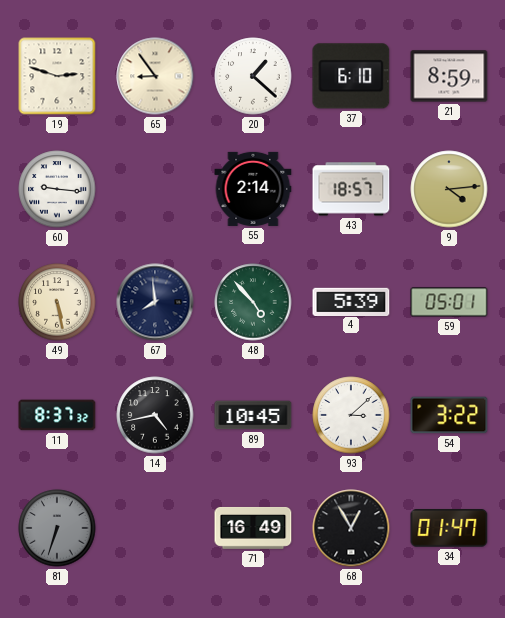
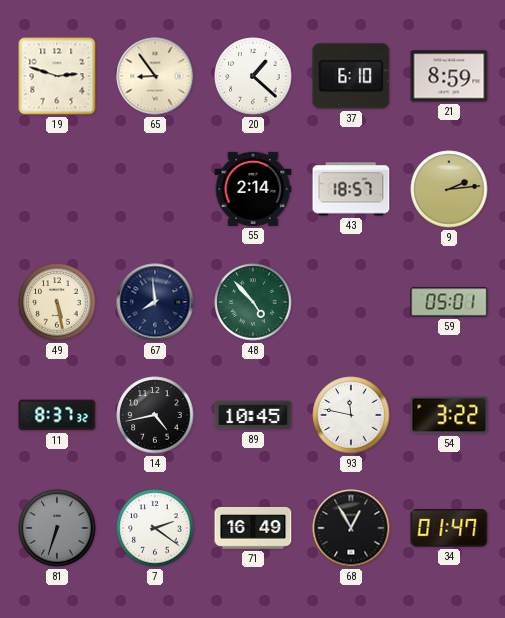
60: 9:16 -> none (57, 189)
9: 4:14 -> 2:14 (449, 189)
4: 5:39 -> none (351, 301)
93: 3:08 -> 11:47 (351, 415)
7: none -> 2:21 (155, 528)
